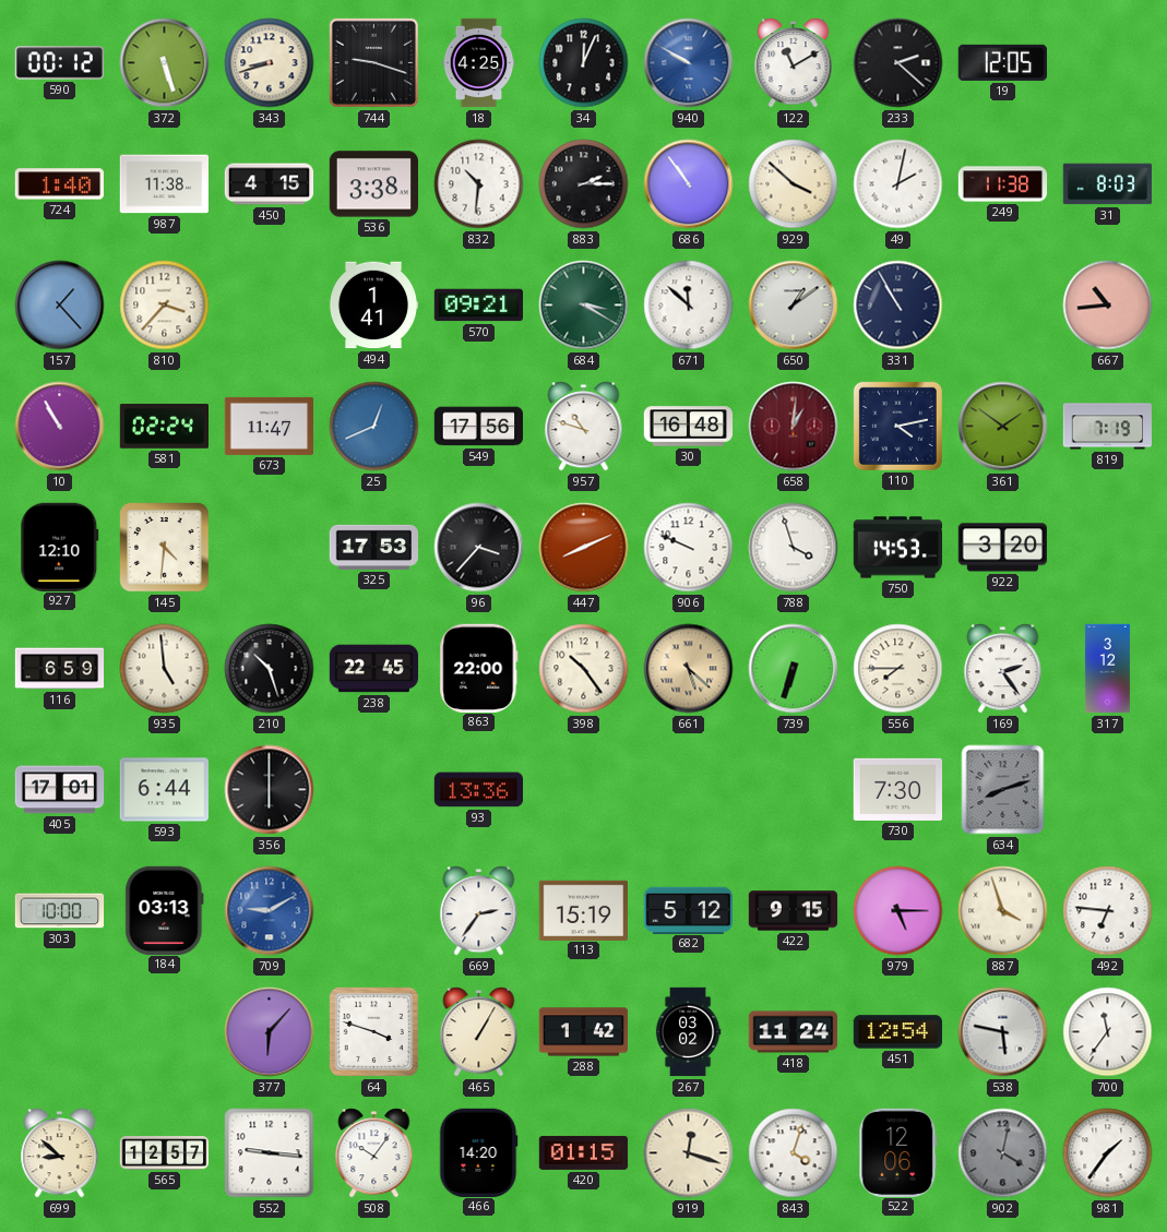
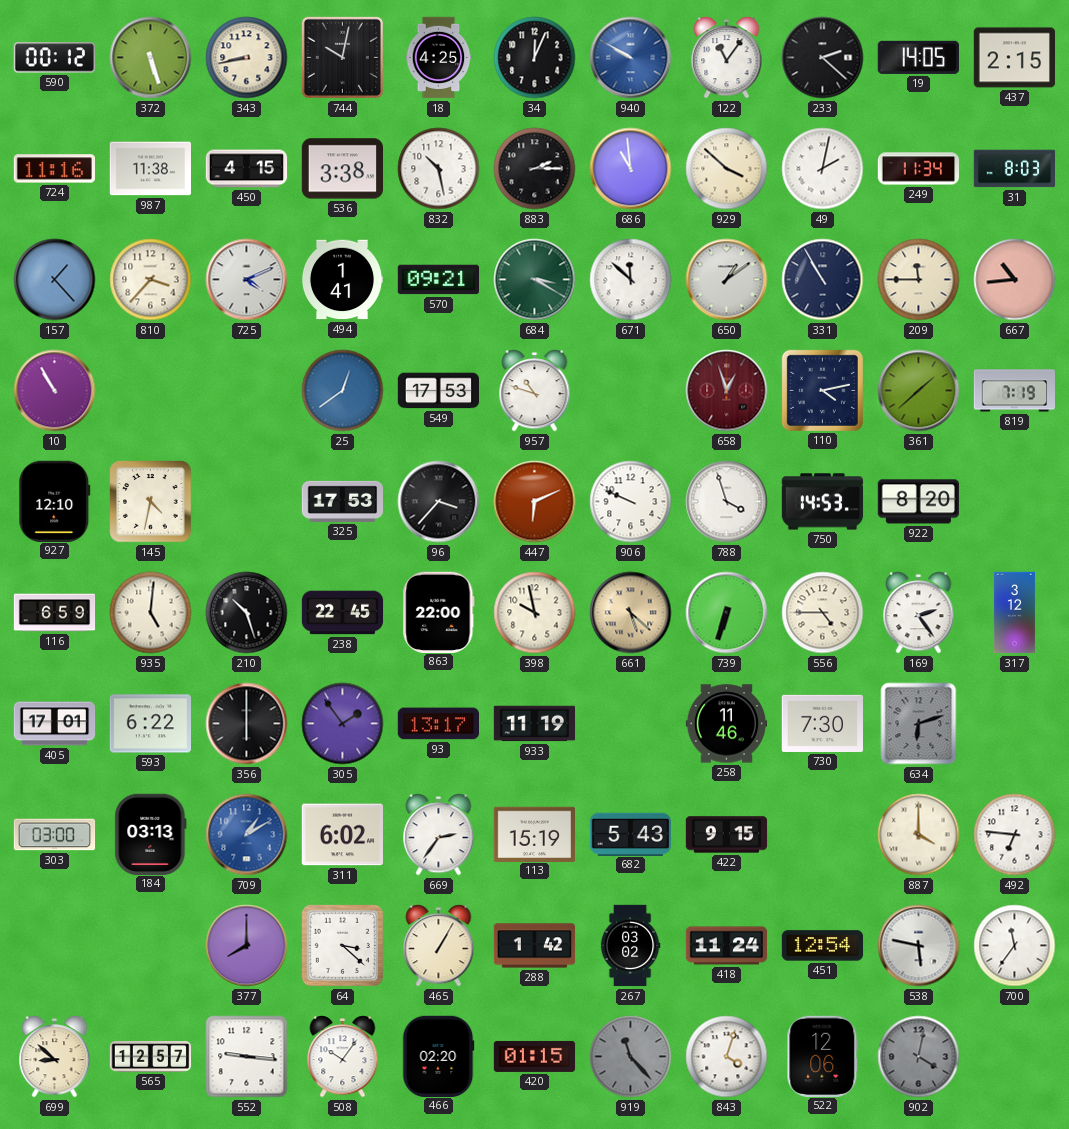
343: 8:42 -> 8:43 (247, 58)
744: 9:18 -> 10:02 (342, 57)
122: 11:10 -> 11:06 (727, 58)
19: 12:05 -> 14:05 (918, 57)
437: none -> 2:15 (1014, 58)
724: 1:40 -> 11:16 (54, 169)
832: 10:31 -> 10:28 (439, 169)
686: 10:54 -> 10:59 (631, 169)
249: 11:38 -> 11:34 (919, 169)
725: none -> 4:11 (247, 280)
209: none -> 11:45 (919, 280)
581: 02:24 -> none (165, 427)
673: 11:47 -> none (270, 426)
25: 12:41 -> 12:39 (343, 391)
549: 17:56 -> 17:53 (438, 391)
30: 16:48 -> none (689, 427)
658: 1:01 -> 12:57 (727, 391)
361: 1:51 -> 1:38 (919, 391)
145: 4:31 -> 4:32 (151, 502)
447: 8:11 -> 6:11 (535, 502)
922: 3:20 -> 8:20 (918, 502)
935: 4:59 -> 5:01 (151, 613)
398: 10:24 -> 9:58 (535, 613)
556: 7:45 -> 4:45 (823, 613)
593: 6:44 -> 6:22 (150, 724)
305: none -> 1:54 (343, 724)
93: 13:36 -> 13:17 (438, 724)
933: none -> 11:19 (535, 724)
258: none -> 11:46 (727, 724)
634: 8:12 -> 6:12 (919, 724)
303: 10:00 -> 03:00 (55, 835)
709: 9:10 -> 1:10 (247, 835)
311: none -> 6:02 (342, 835)
682: 5:12 -> 5:43 (630, 834)
979: 5:15 -> none (898, 911)
887: 3:57 -> 4:00 (919, 835)
377: 6:07 -> 8:00 (247, 946)
64: 3:48 -> 3:22 (342, 945)
466: 14:20 -> 02:20 (439, 1056)
919: 12:18 -> 11:23 (631, 1057)
919 dial: cream -> grey (631, 1057)
981: 1:36 -> none (1108, 1153)
